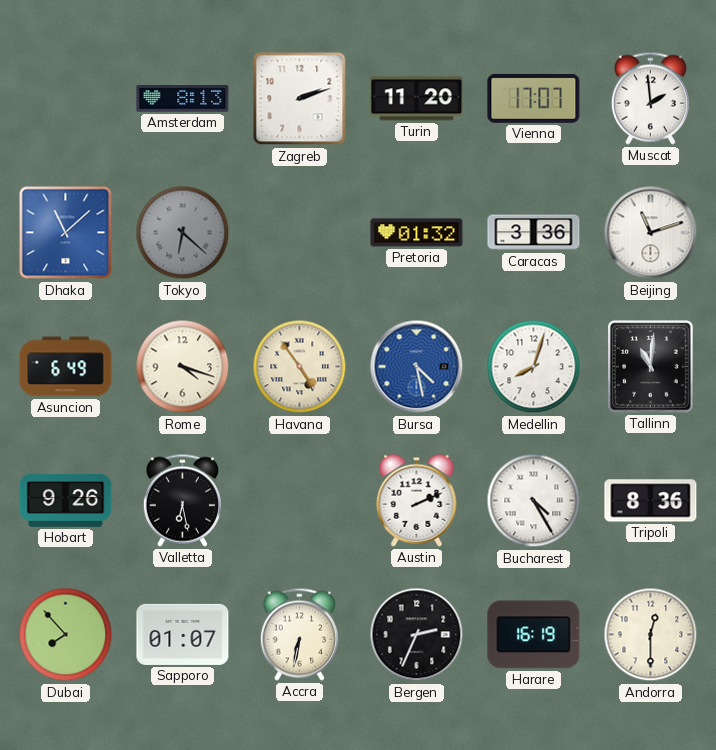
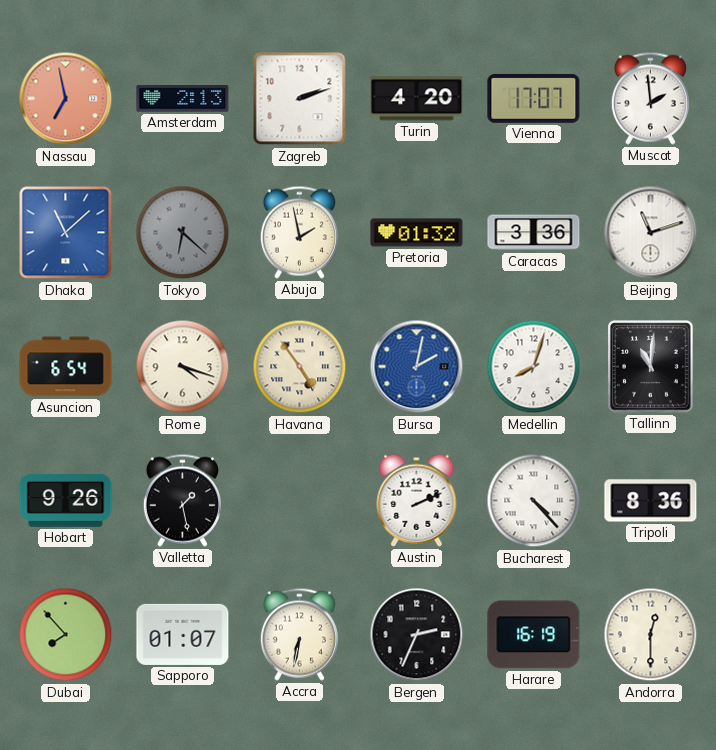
Nassau: none -> 6:58 (66, 99)
Amsterdam: 8:13 -> 2:13 (183, 99)
Turin: 11:20 -> 4:20 (417, 99)
Abuja: none -> 1:58 (299, 232)
Asuncion: 6:49 -> 6:54 (66, 367)
Bursa: 4:28 -> 2:02 (417, 367)
Valletta: 6:28 -> 1:28 (182, 500)
Bucharest: 4:25 -> 4:23 (534, 501)
